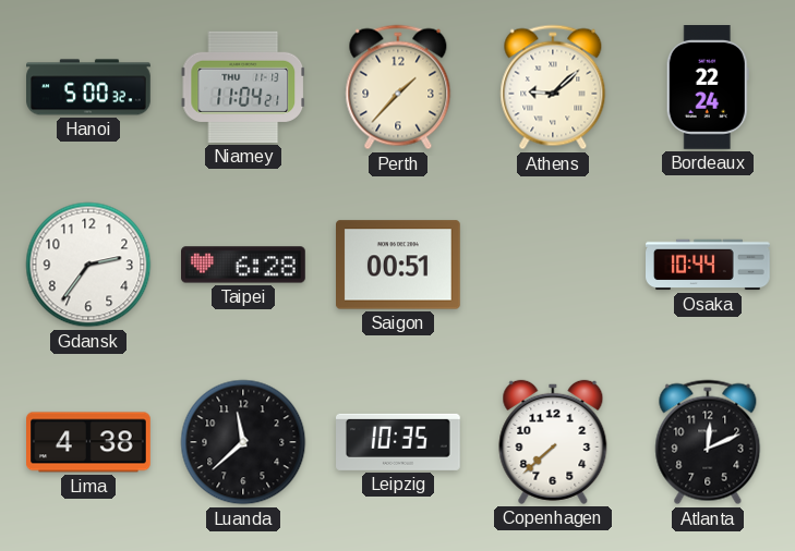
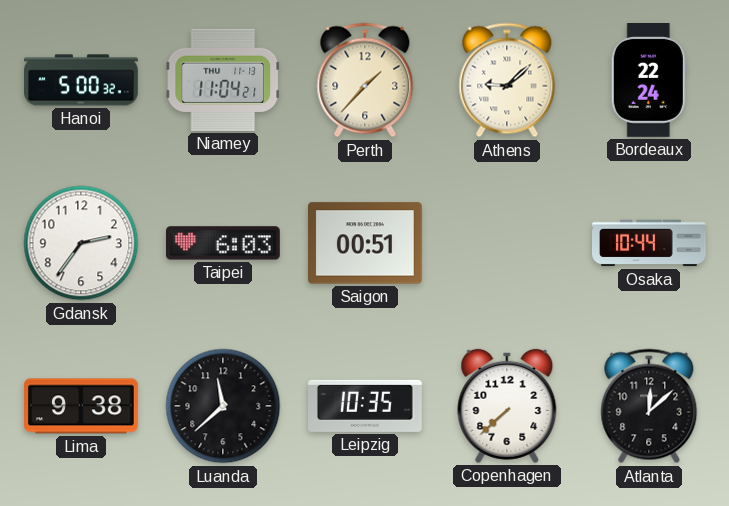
Taipei: 6:28 -> 6:03 (224, 243)
Lima: 4:38 -> 9:38 (82, 406)
Atlanta: 12:11 -> 12:08 (649, 406)
